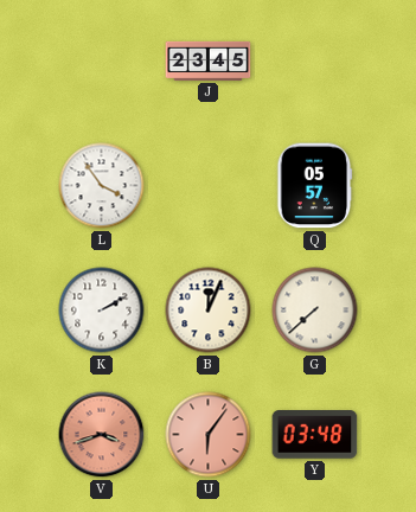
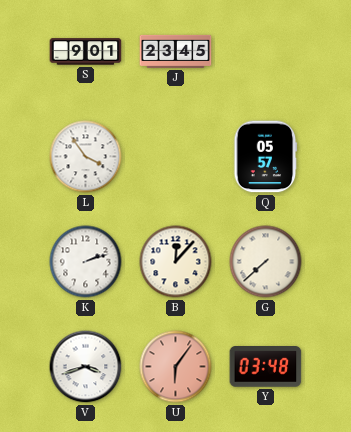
S: none -> 9:01 (86, 52)
K: 2:10 -> 2:12 (86, 262)
B: 12:04 -> 12:07 (176, 262)
V dial: salmon -> white (86, 367)
